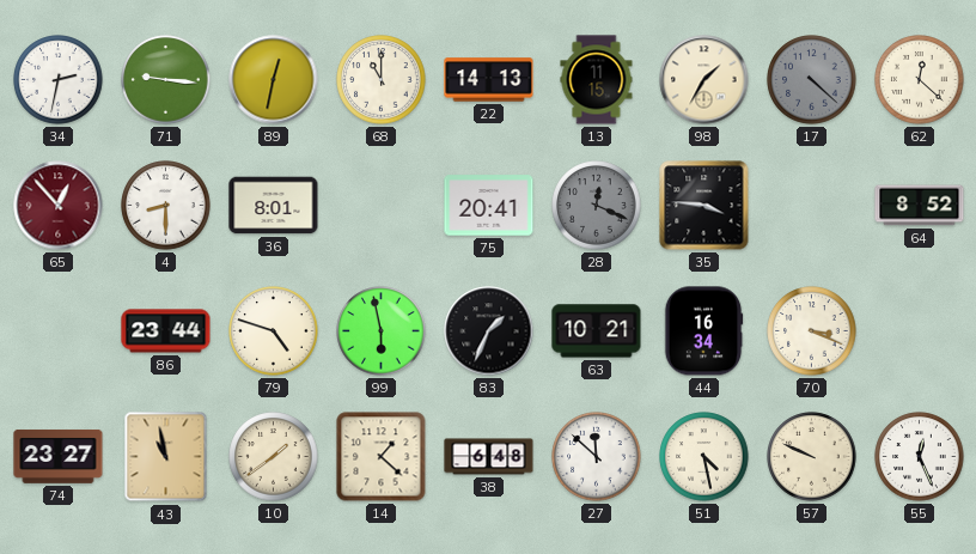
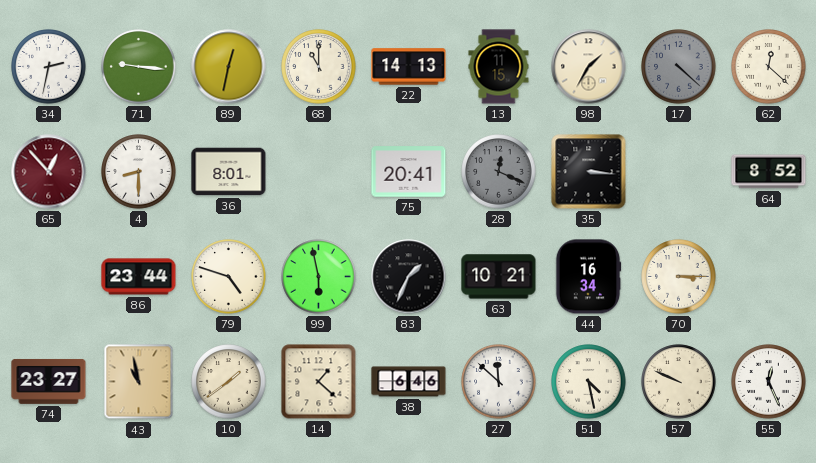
35: 3:46 -> 3:16 (589, 172)
70: 3:19 -> 3:15 (679, 277)
38: 6:48 -> 6:46 (409, 382)
